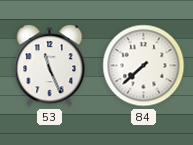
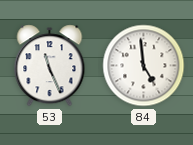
84: 7:38 -> 4:59 (144, 66)
